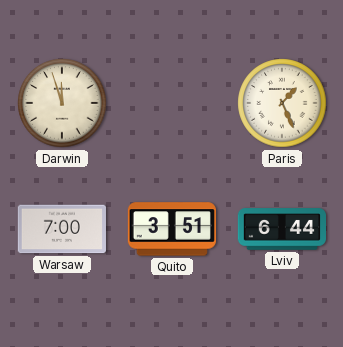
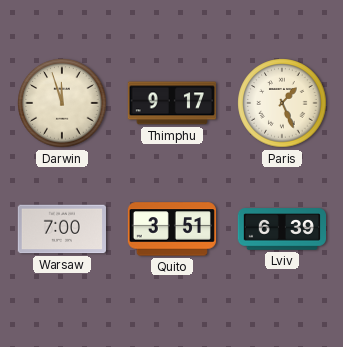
Thimphu: none -> 9:17 (171, 103)
Lviv: 6:44 -> 6:39 (281, 229)
